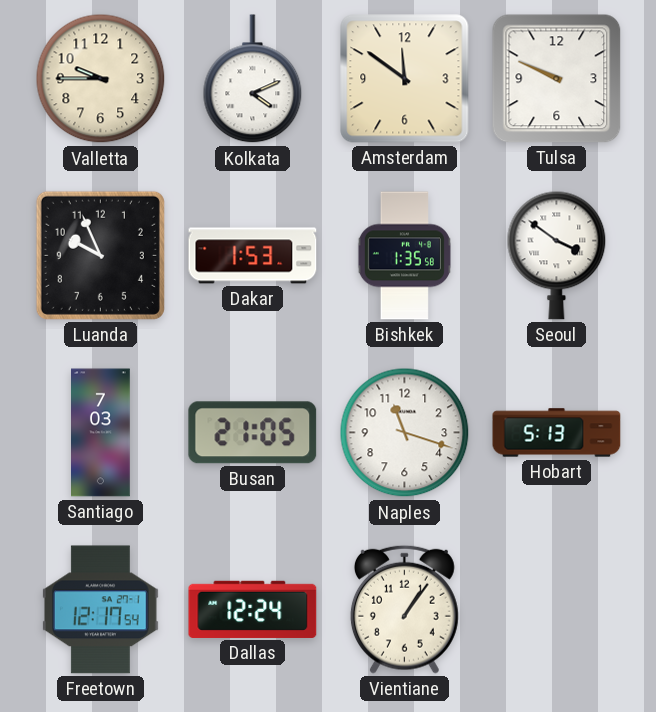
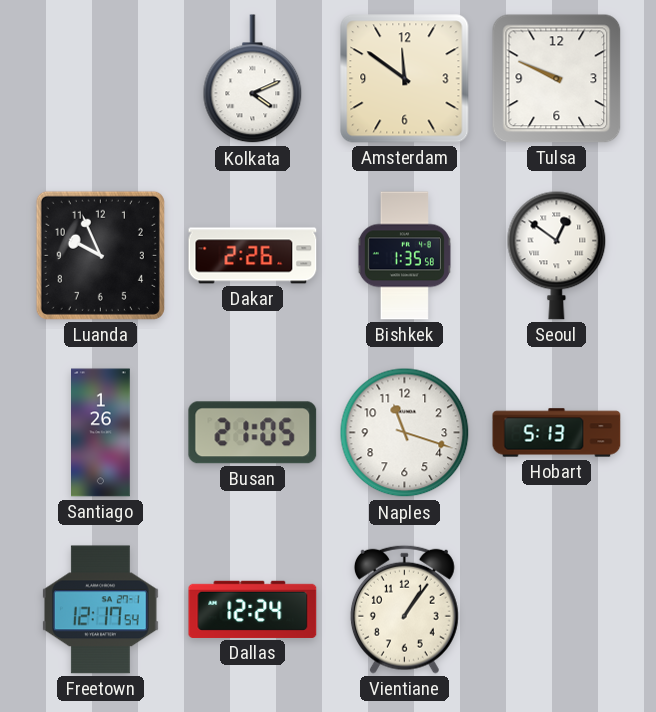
Valletta: 9:45 -> none (101, 79)
Dakar: 1:53 -> 2:26 (253, 256)
Seoul: 3:51 -> 12:51 (557, 255)
Santiago: 7:03 -> 1:26 (101, 433)
